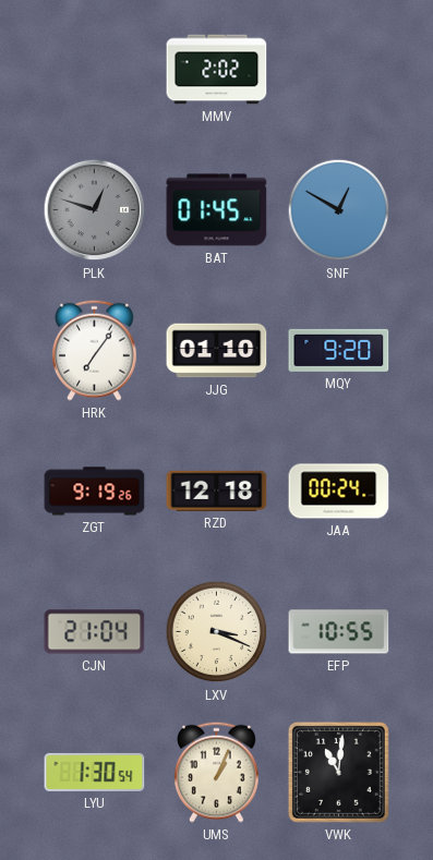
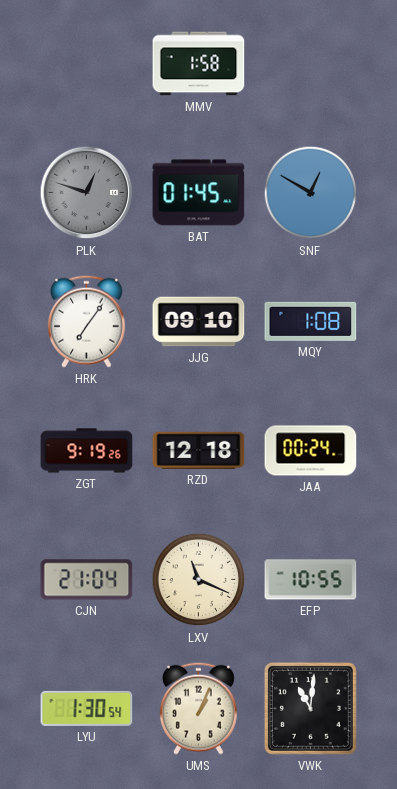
MMV: 2:02 -> 1:58 (199, 64)
JJG: 01:10 -> 09:10 (199, 322)
MQY: 9:20 -> 1:08 (311, 321)
LXV: 3:19 -> 11:19 (199, 580)
